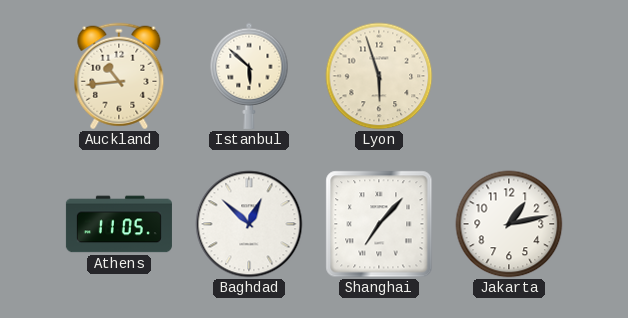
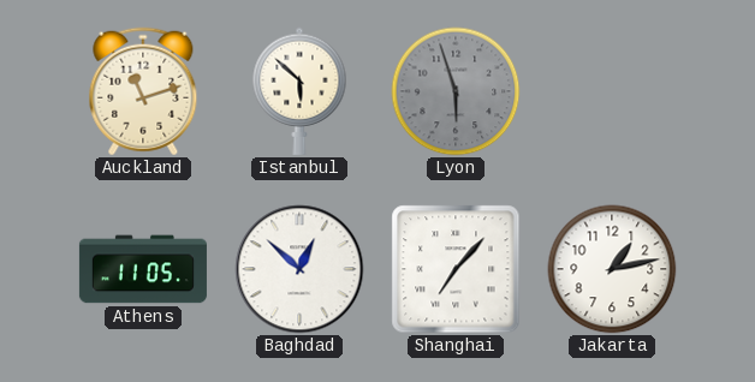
Auckland: 10:44 -> 11:12 (143, 91)
Lyon dial: cream -> grey (456, 91)
